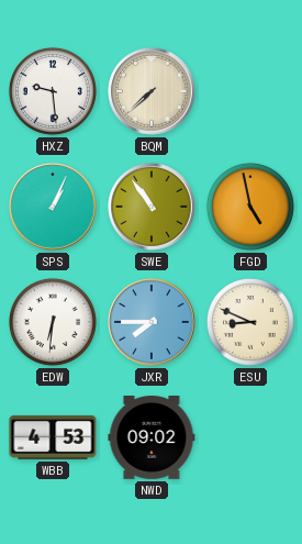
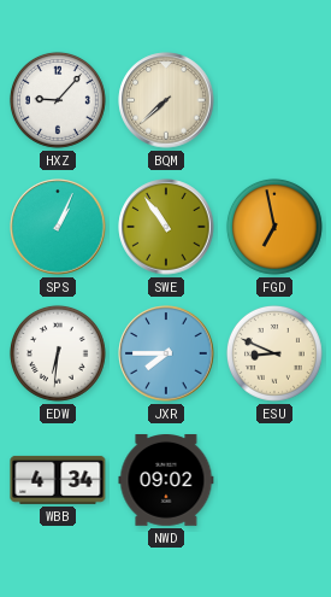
HXZ: 9:29 -> 9:07 (58, 100)
FGD: 4:58 -> 6:58 (274, 227)
WBB: 4:53 -> 4:34 (58, 480)
